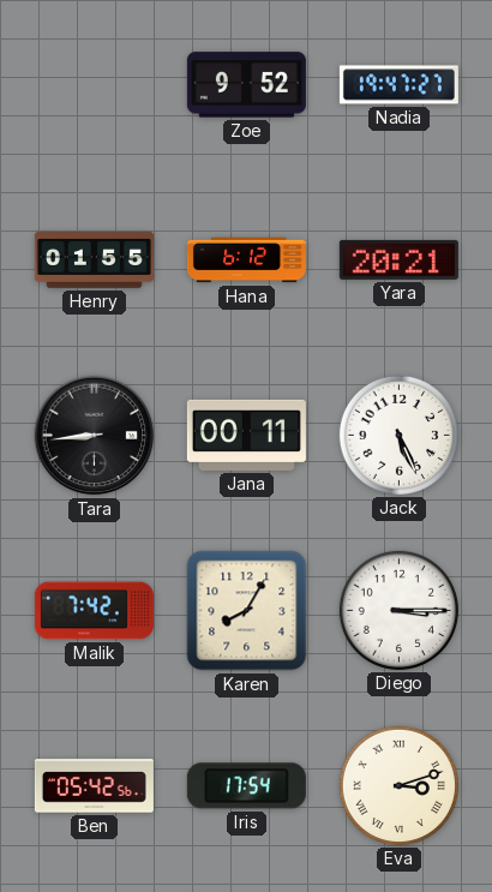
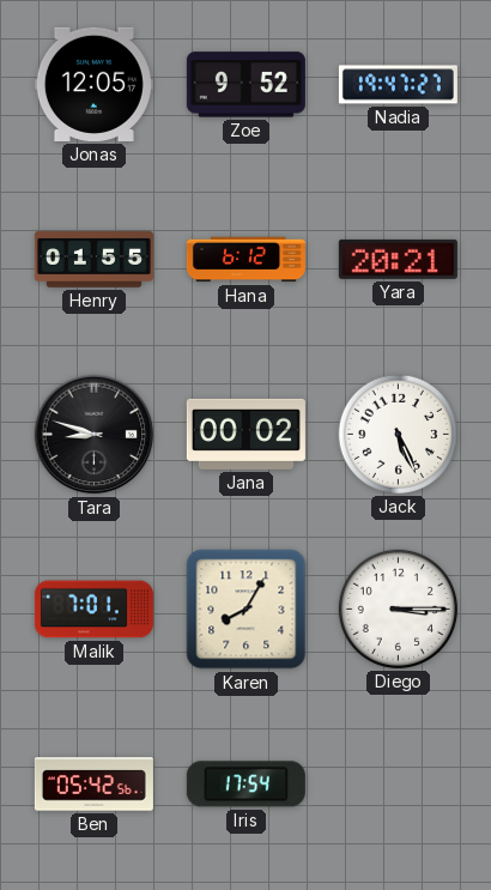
Jonas: none -> 12:05 (93, 84)
Tara: 8:44 -> 8:48 (95, 435)
Jana: 00:11 -> 00:02 (245, 434)
Malik: 7:42 -> 7:01 (93, 610)
Eva: 3:12 -> none (398, 785)
